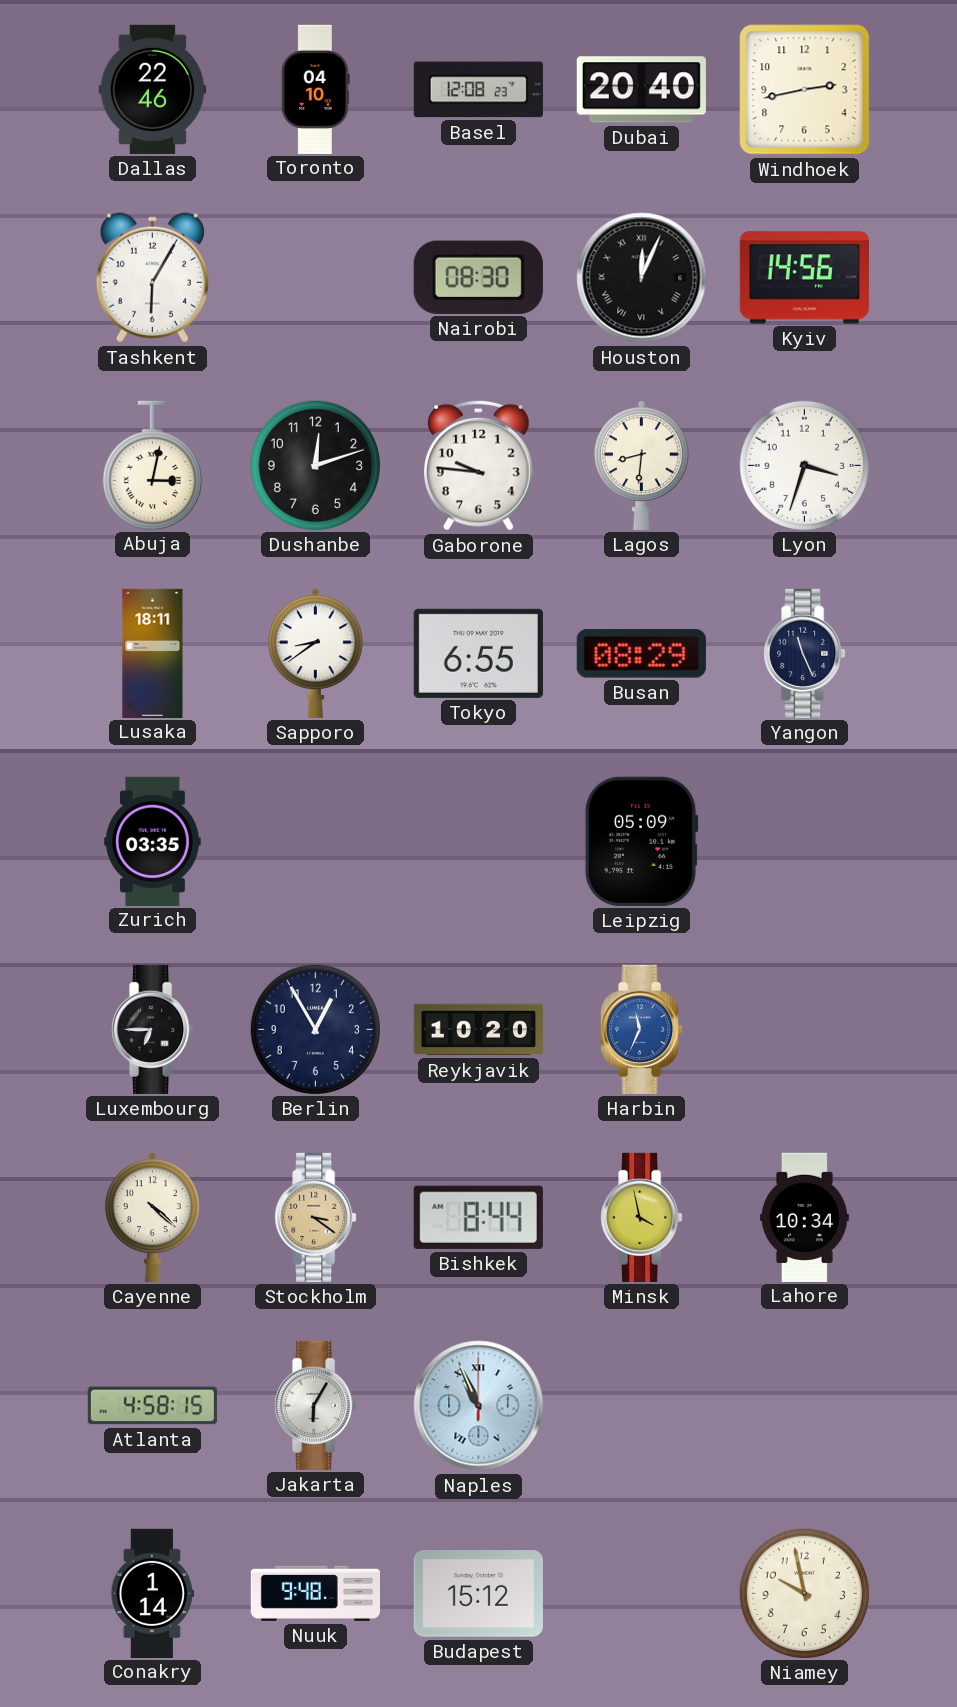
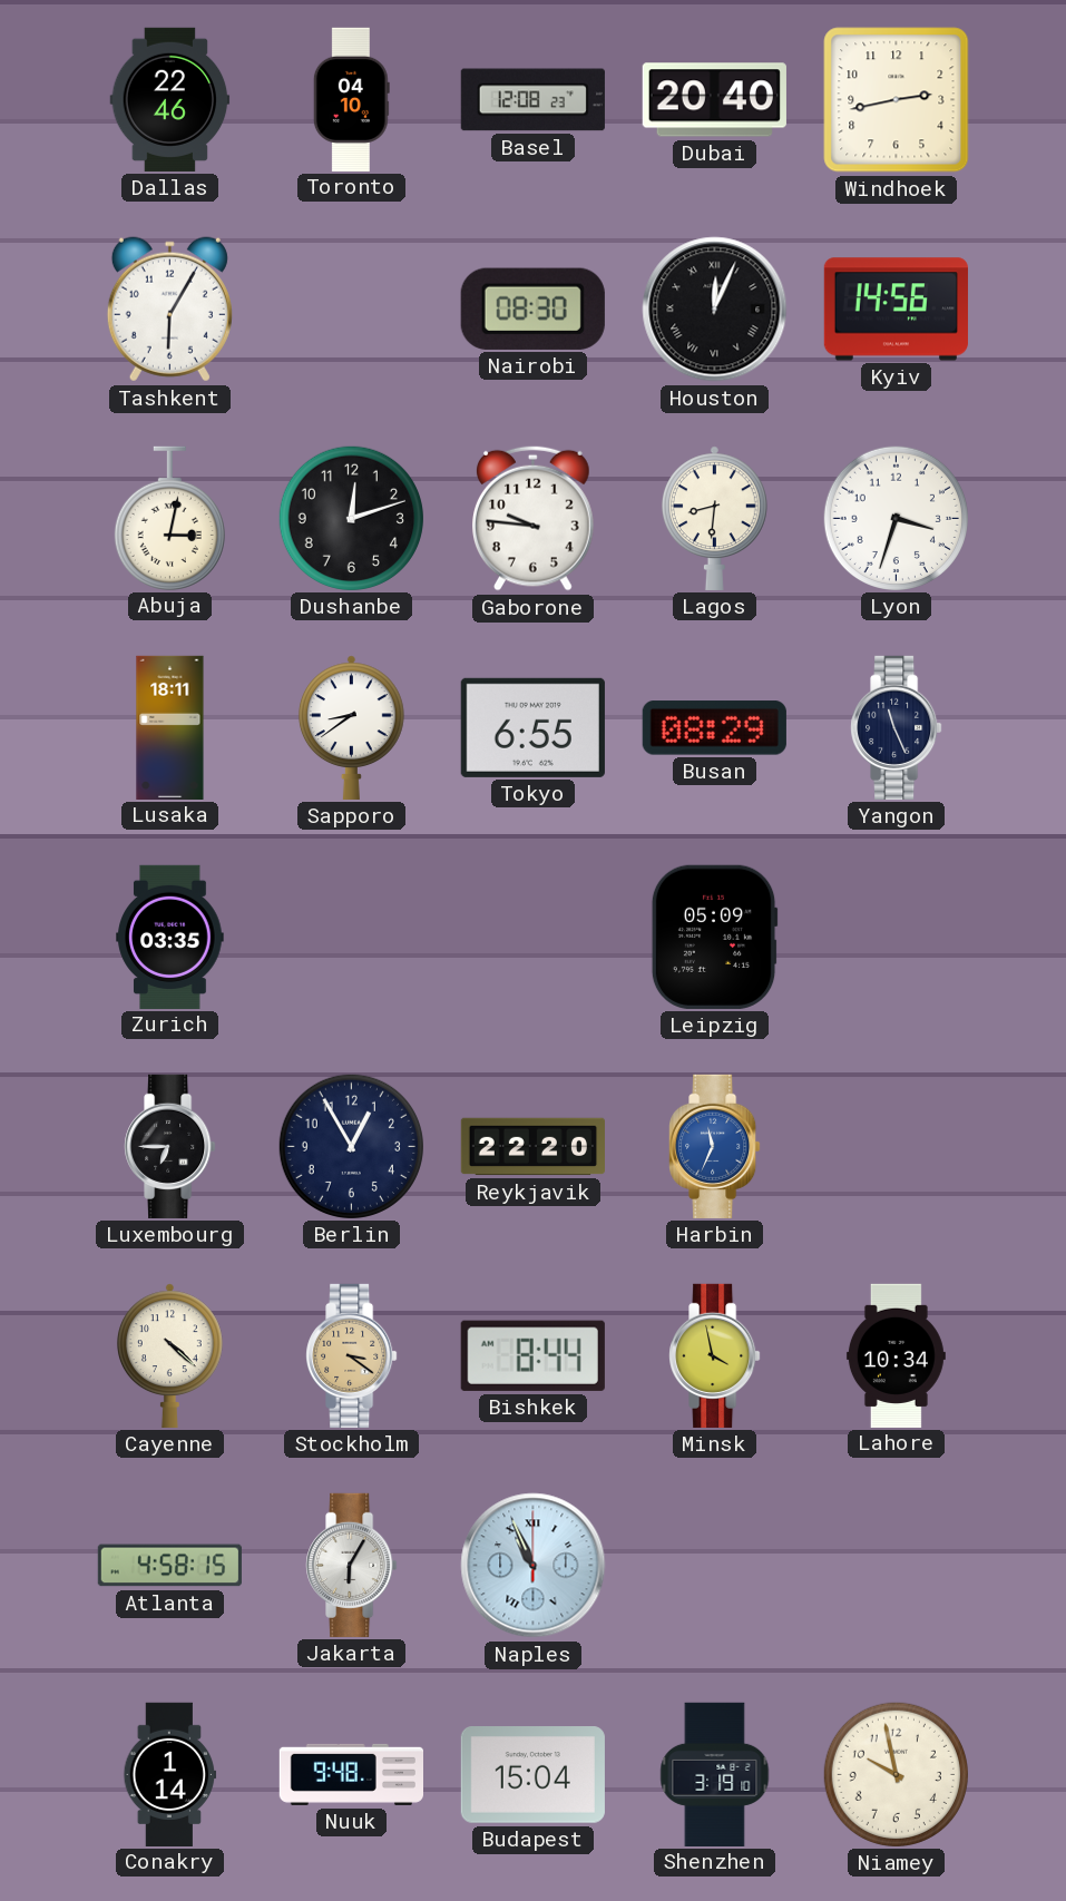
Reykjavik: 10:20 -> 22:20 (532, 1147)
Budapest: 15:12 -> 15:04 (532, 1775)
Shenzhen: none -> 3:19 (715, 1774)
